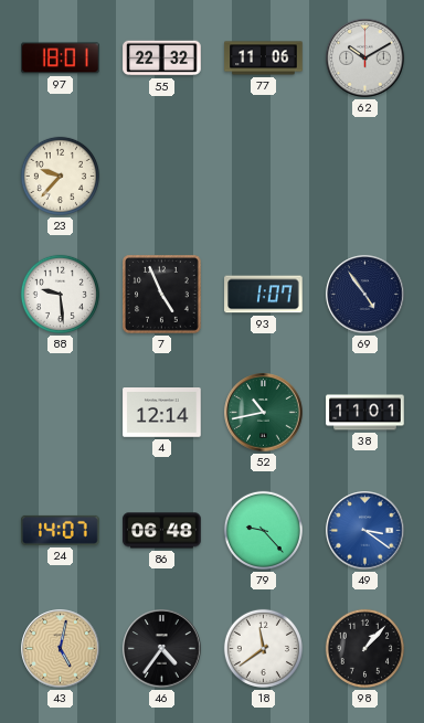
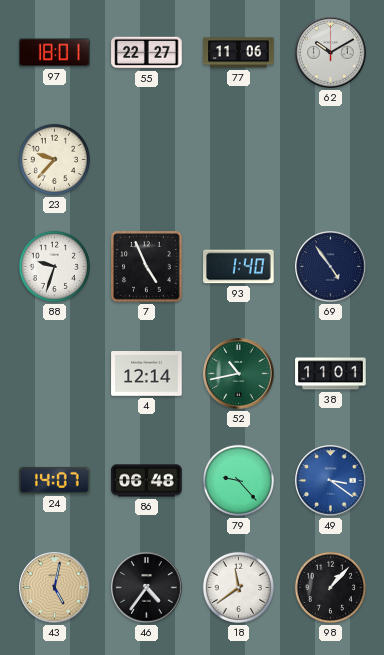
55: 22:32 -> 22:27 (147, 53)
88: 9:29 -> 9:33 (54, 266)
93: 1:07 -> 1:40 (239, 267)
